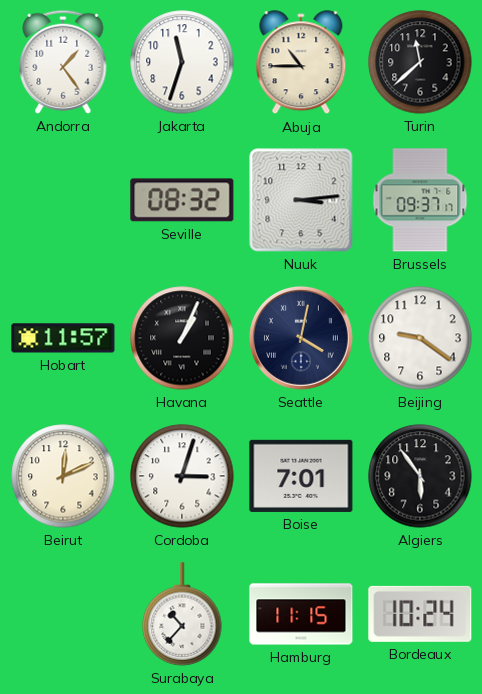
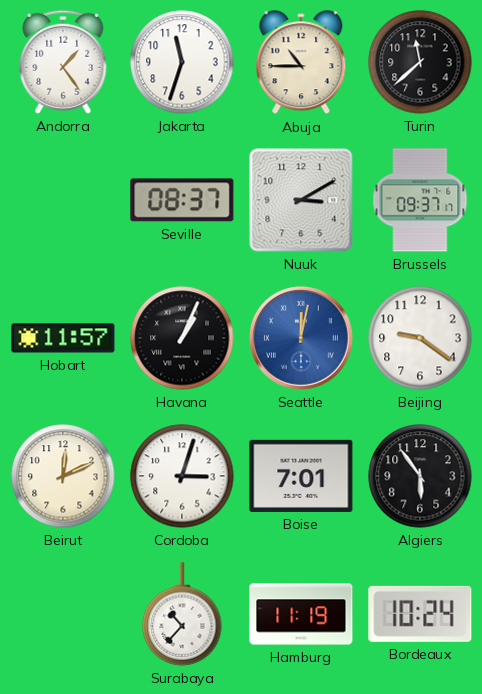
Seville: 08:32 -> 08:37 (182, 200)
Nuuk: 3:14 -> 3:10 (301, 200)
Seattle: 4:02 -> 12:02 (301, 338)
Seattle dial: navy -> blue (301, 338)
Hamburg: 11:15 -> 11:19 (301, 614)
